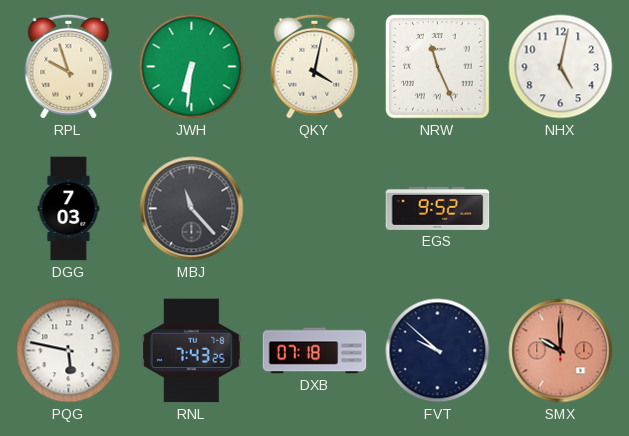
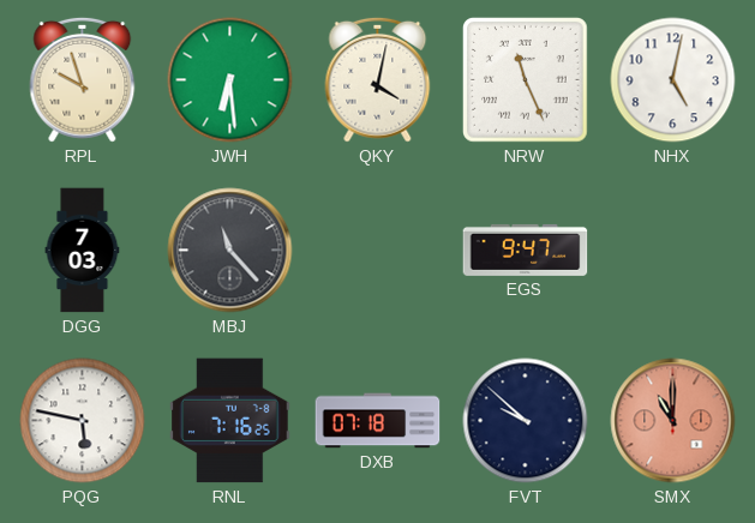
JWH: 6:31 -> 6:29 (230, 80)
EGS: 9:52 -> 9:47 (526, 250)
RNL: 7:43 -> 7:16 (230, 421)
SMX: 10:00 -> 11:00 (673, 421)
